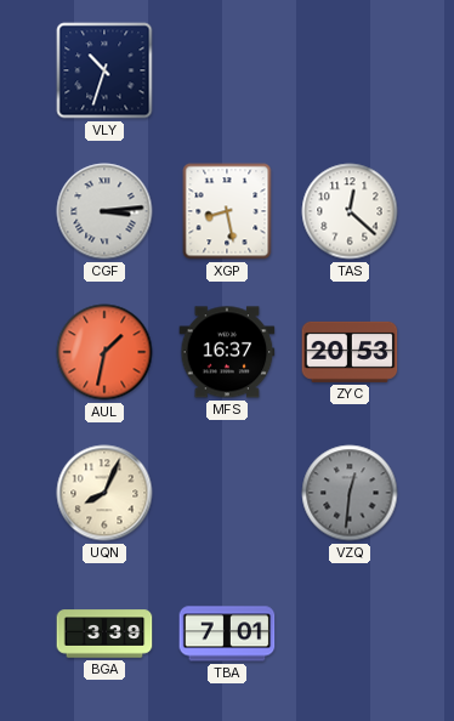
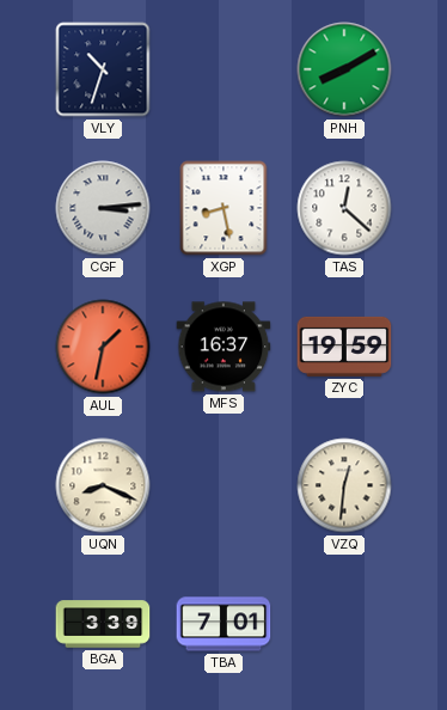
PNH: none -> 8:10 (344, 69)
ZYC: 20:53 -> 19:59 (344, 347)
UQN: 8:04 -> 8:19 (103, 485)
VZQ dial: grey -> cream (344, 485)
